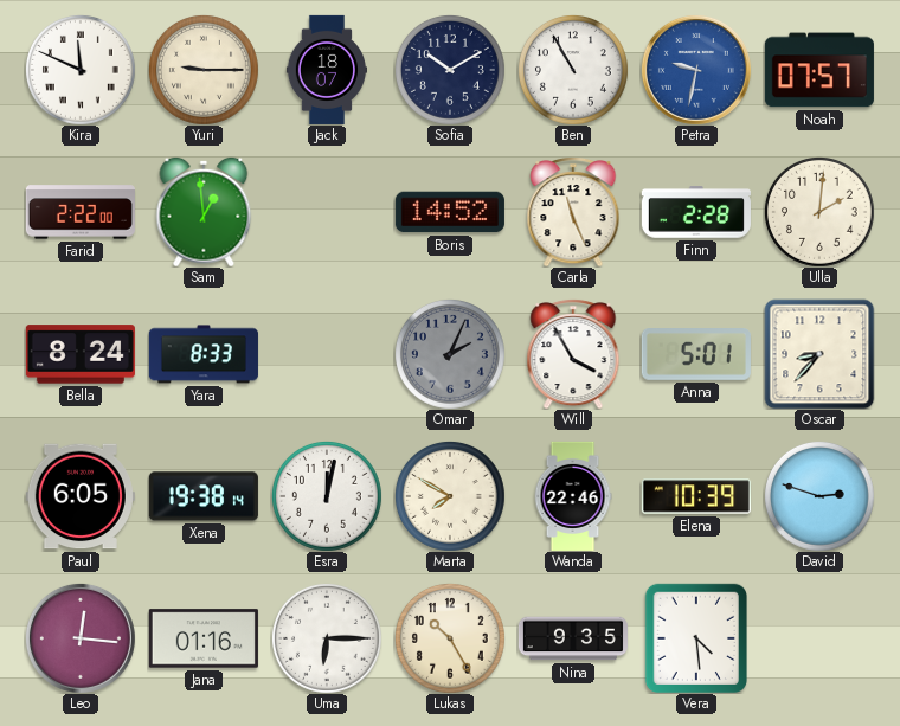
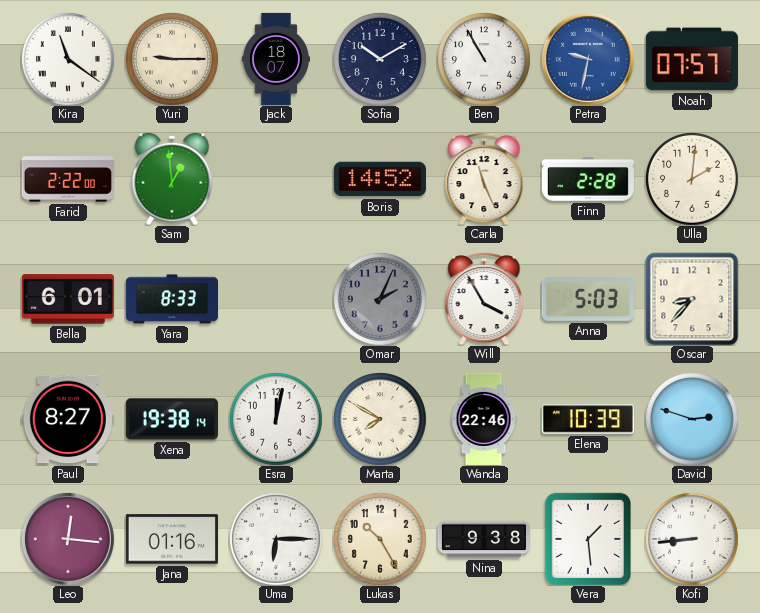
Kira: 11:49 -> 11:21 (68, 59)
Bella: 8:24 -> 6:01 (68, 299)
Anna: 5:01 -> 5:03 (588, 300)
Paul: 6:05 -> 8:27 (68, 419)
Nina: 9:35 -> 9:38 (484, 539)
Vera: 4:29 -> 1:29 (587, 538)
Kofi: none -> 8:44 (692, 539)
